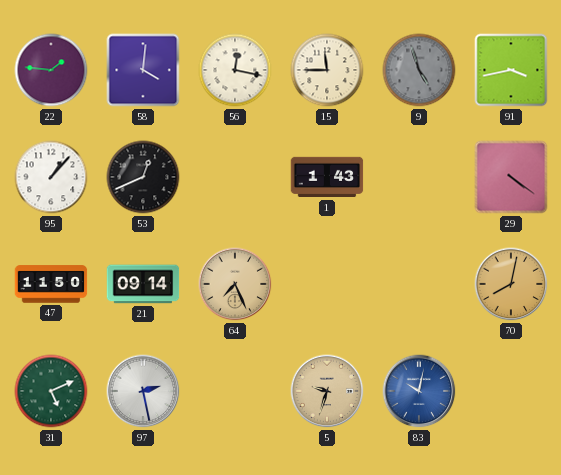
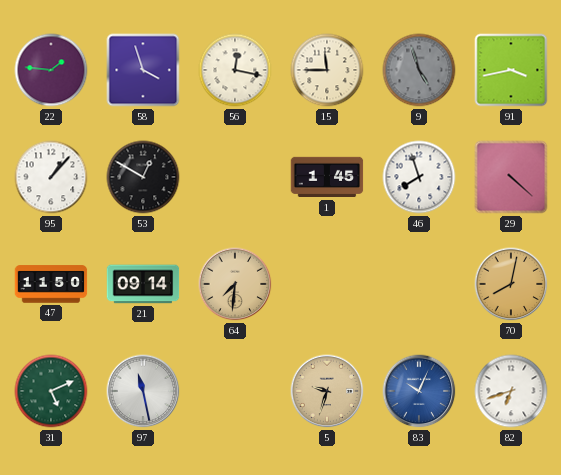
58: 4:01 -> 3:57 (143, 70)
53: 12:41 -> 12:50 (143, 177)
1: 1:43 -> 1:45 (327, 177)
46: none -> 7:57 (419, 177)
29: 4:21 -> 4:22 (511, 177)
64: 7:26 -> 7:31 (235, 284)
97: 2:28 -> 11:28 (143, 391)
83: 10:02 -> 10:04 (419, 391)
82: none -> 6:42 (511, 391)
